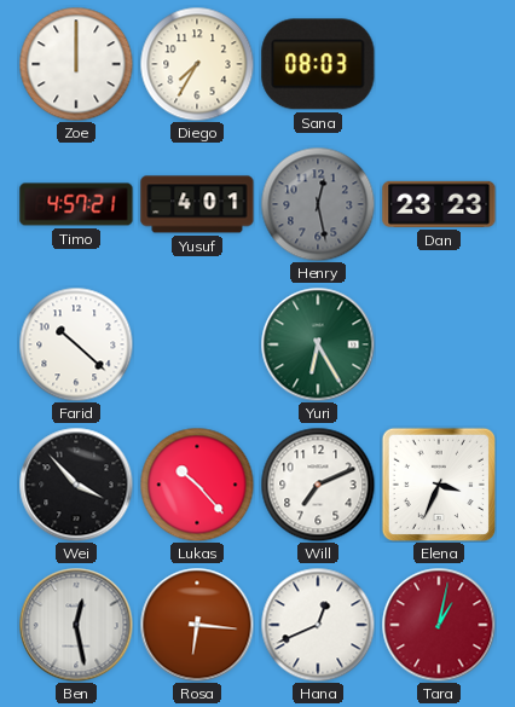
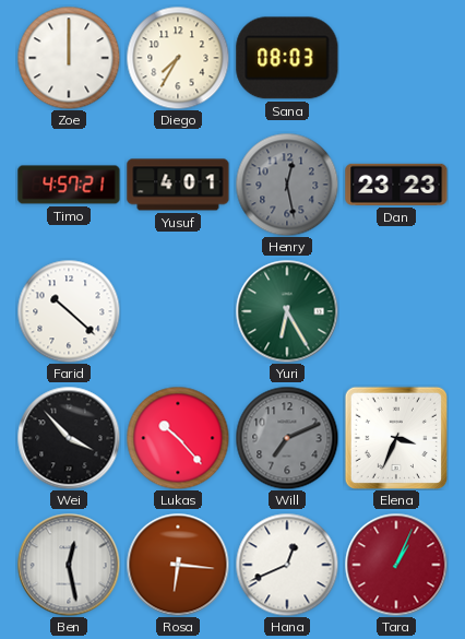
Will dial: white -> grey (287, 438)
Tara: 1:02 -> 1:04 (396, 565)
